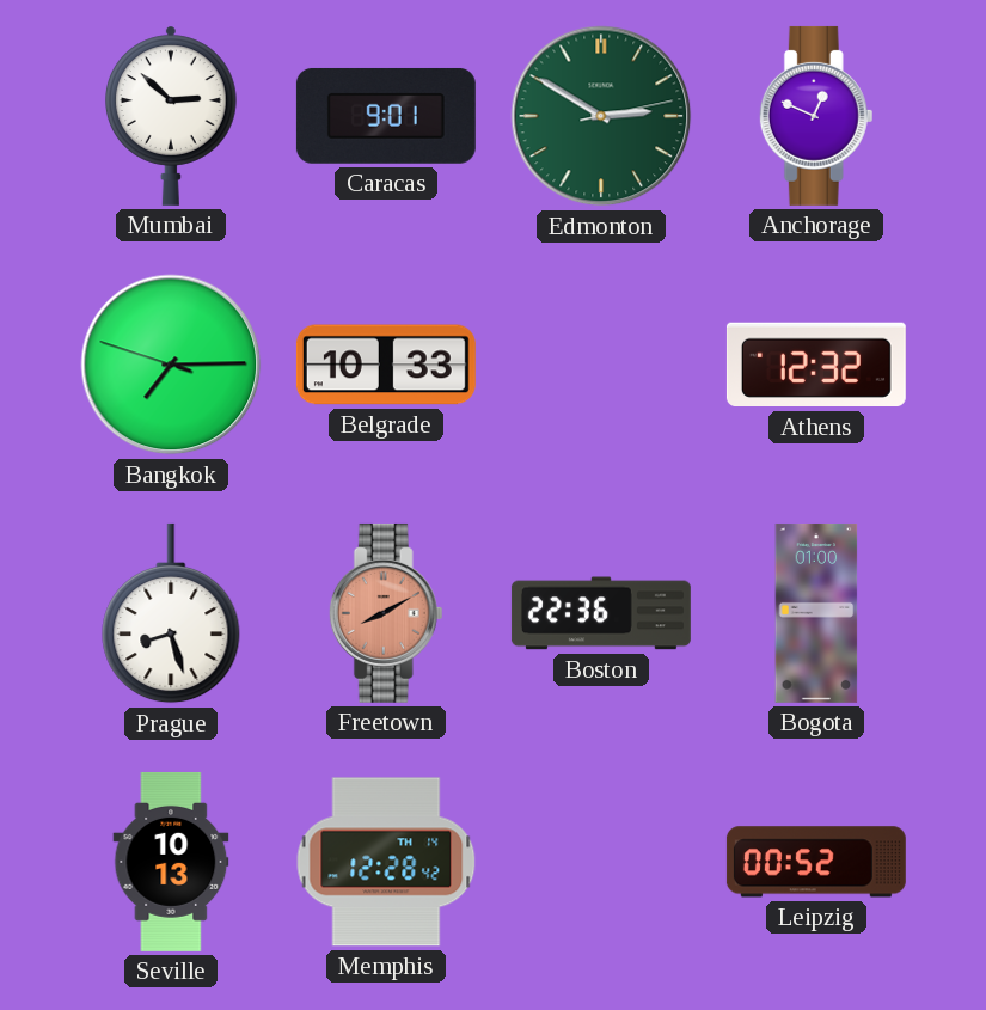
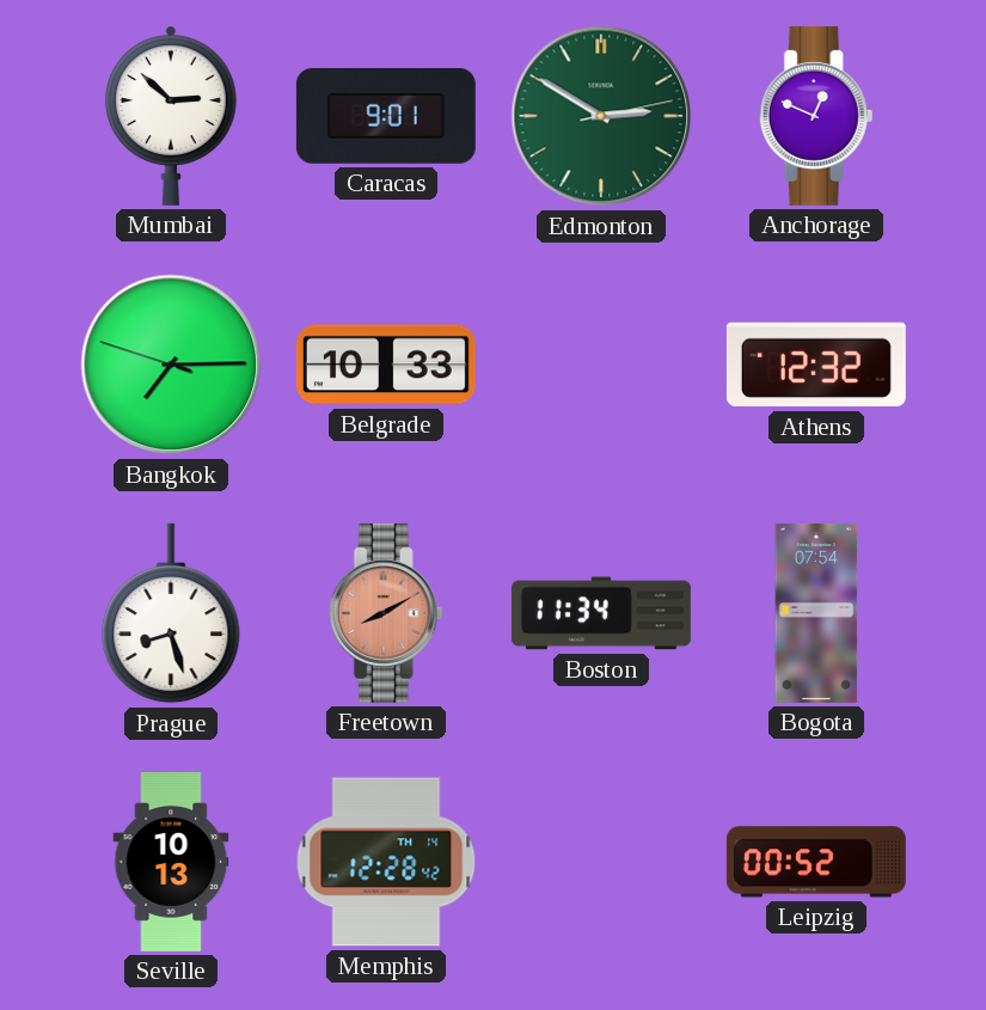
Boston: 22:36 -> 11:34 (601, 613)
Bogota: 01:00 -> 07:54 (816, 613)
